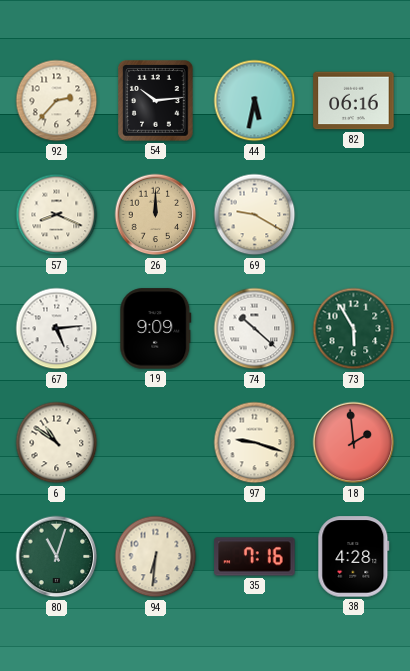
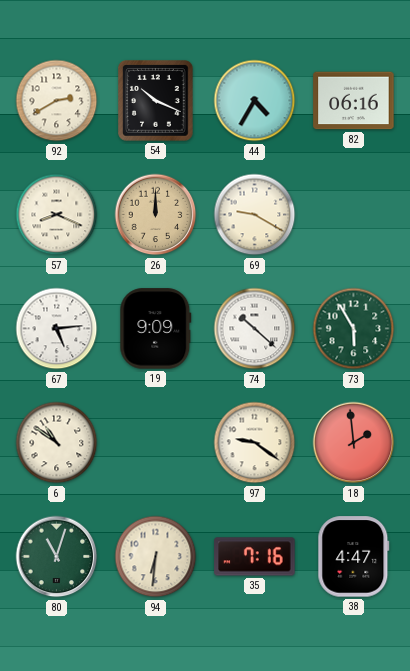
92: 2:37 -> 2:40 (57, 101)
54: 10:14 -> 10:19 (156, 101)
44: 5:32 -> 4:35 (255, 101)
97: 9:18 -> 9:21 (255, 443)
38: 4:28 -> 4:47 (354, 557)
